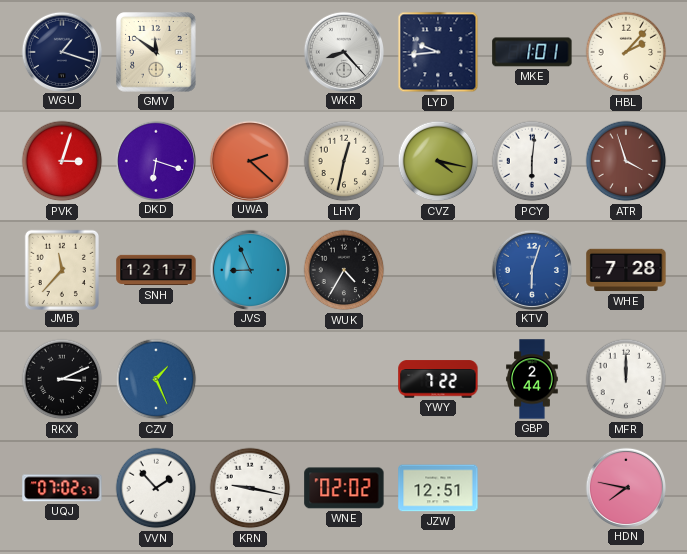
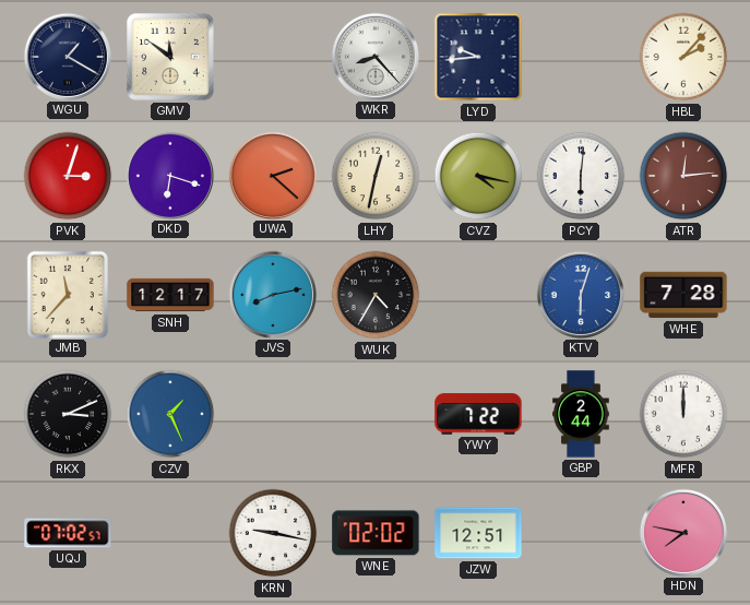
WGU: 1:18 -> 1:20 (67, 56)
MKE: 1:01 -> none (532, 52)
ATR: 3:57 -> 12:14 (683, 176)
JVS: 8:56 -> 8:13 (272, 294)
VVN: 1:53 -> none (156, 488)
